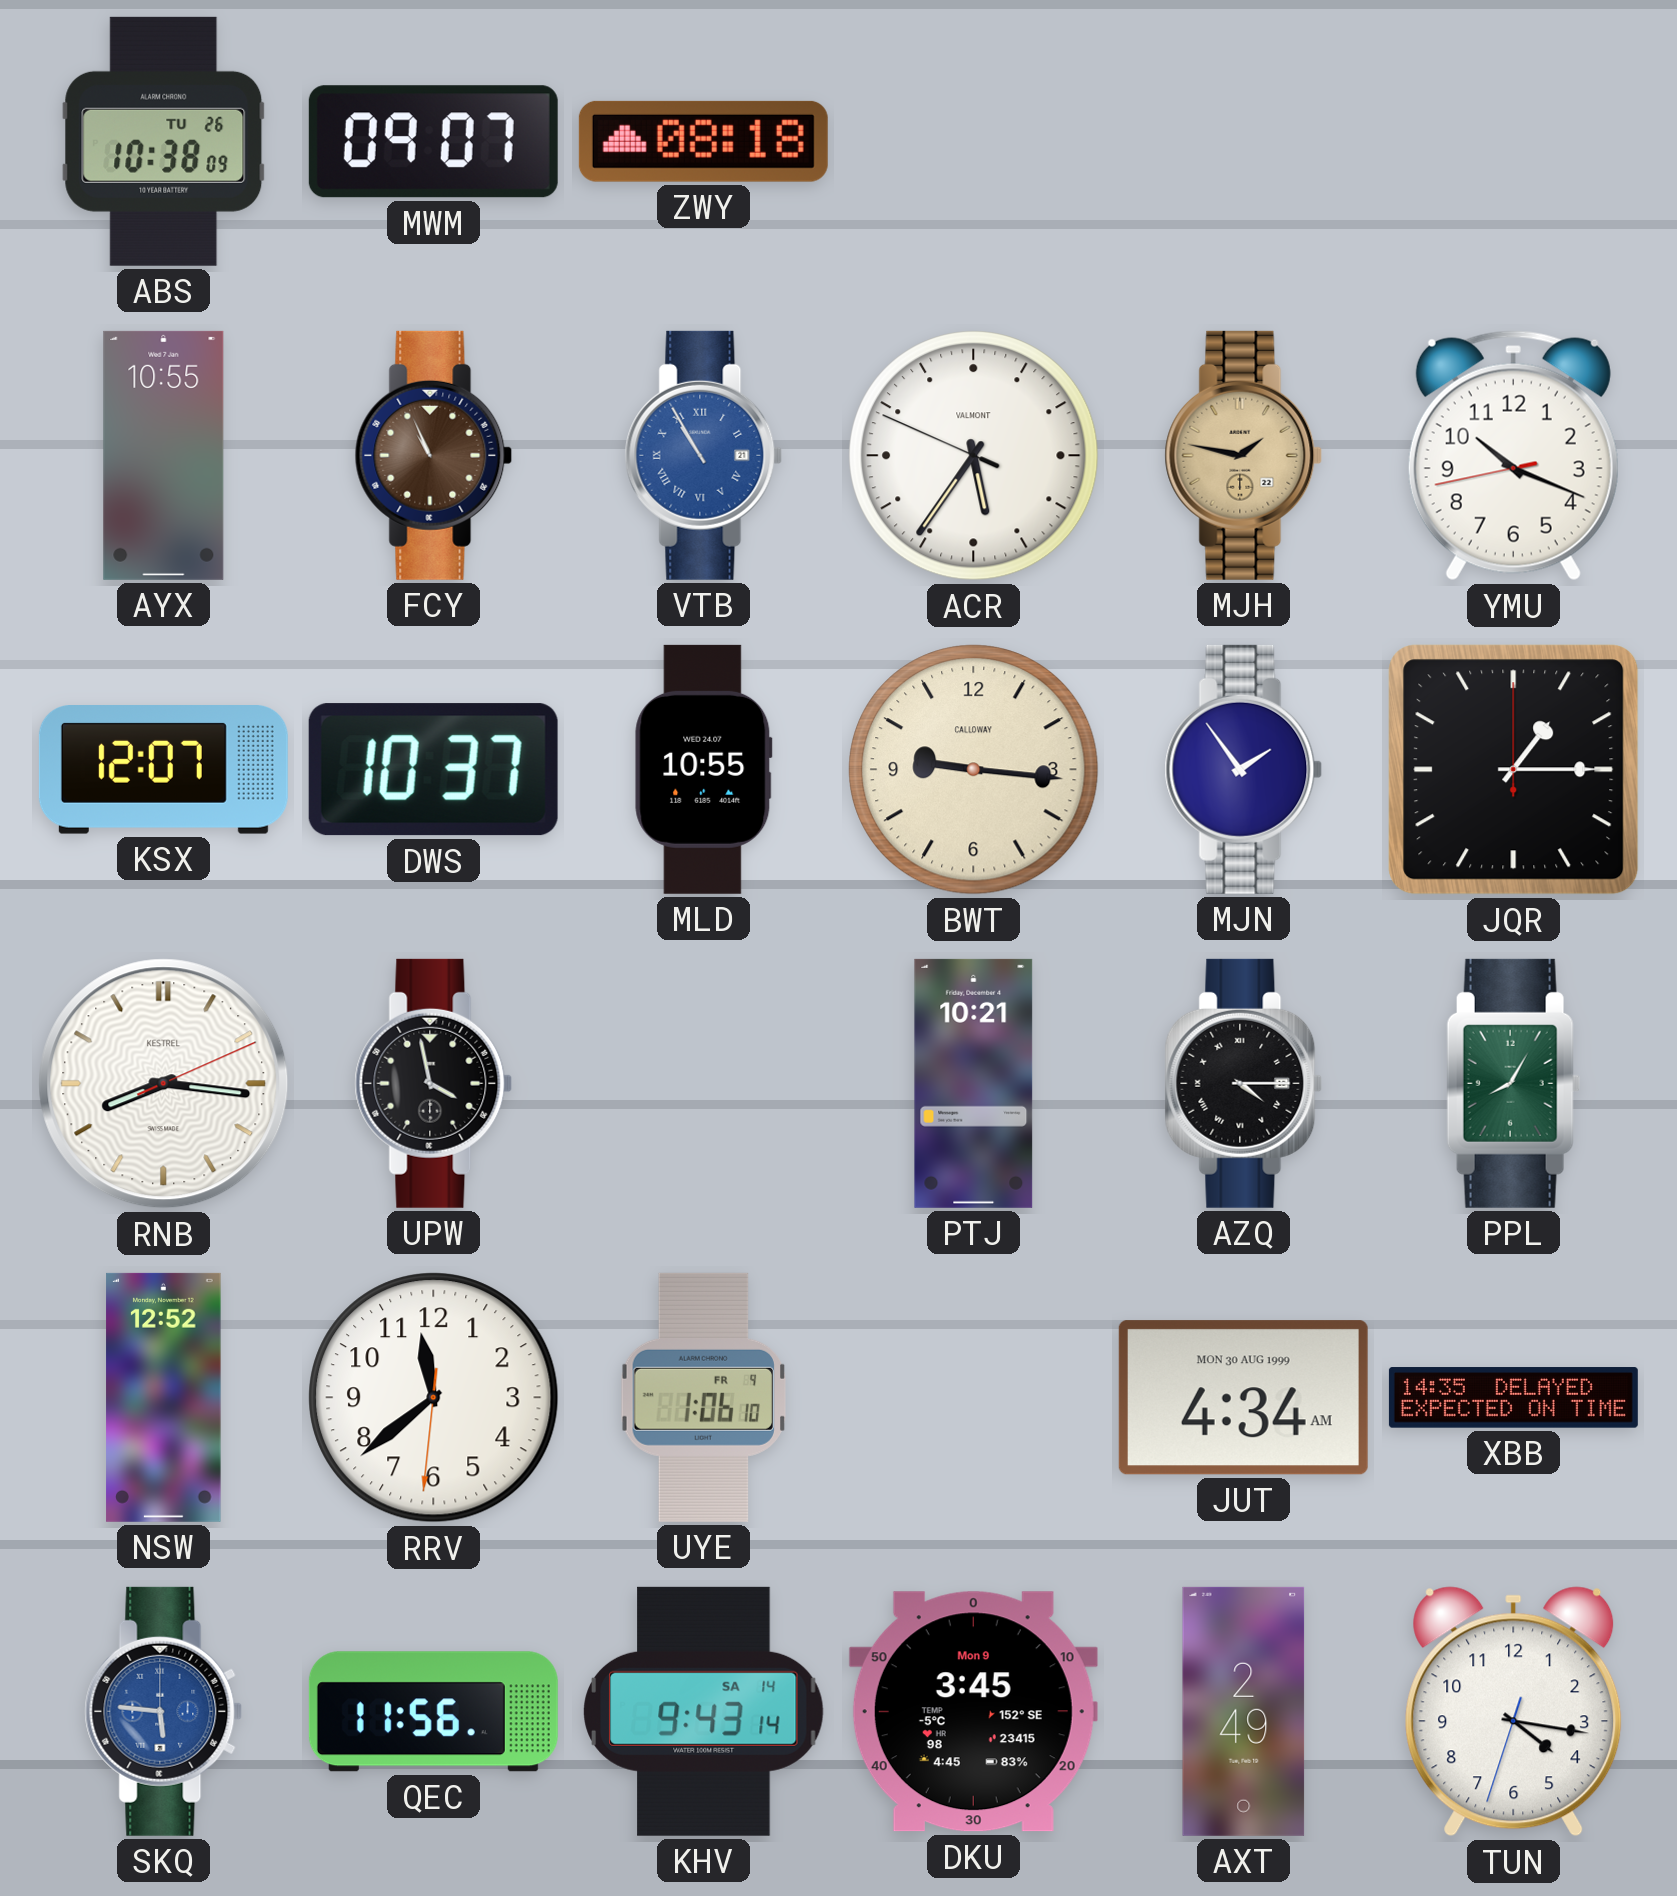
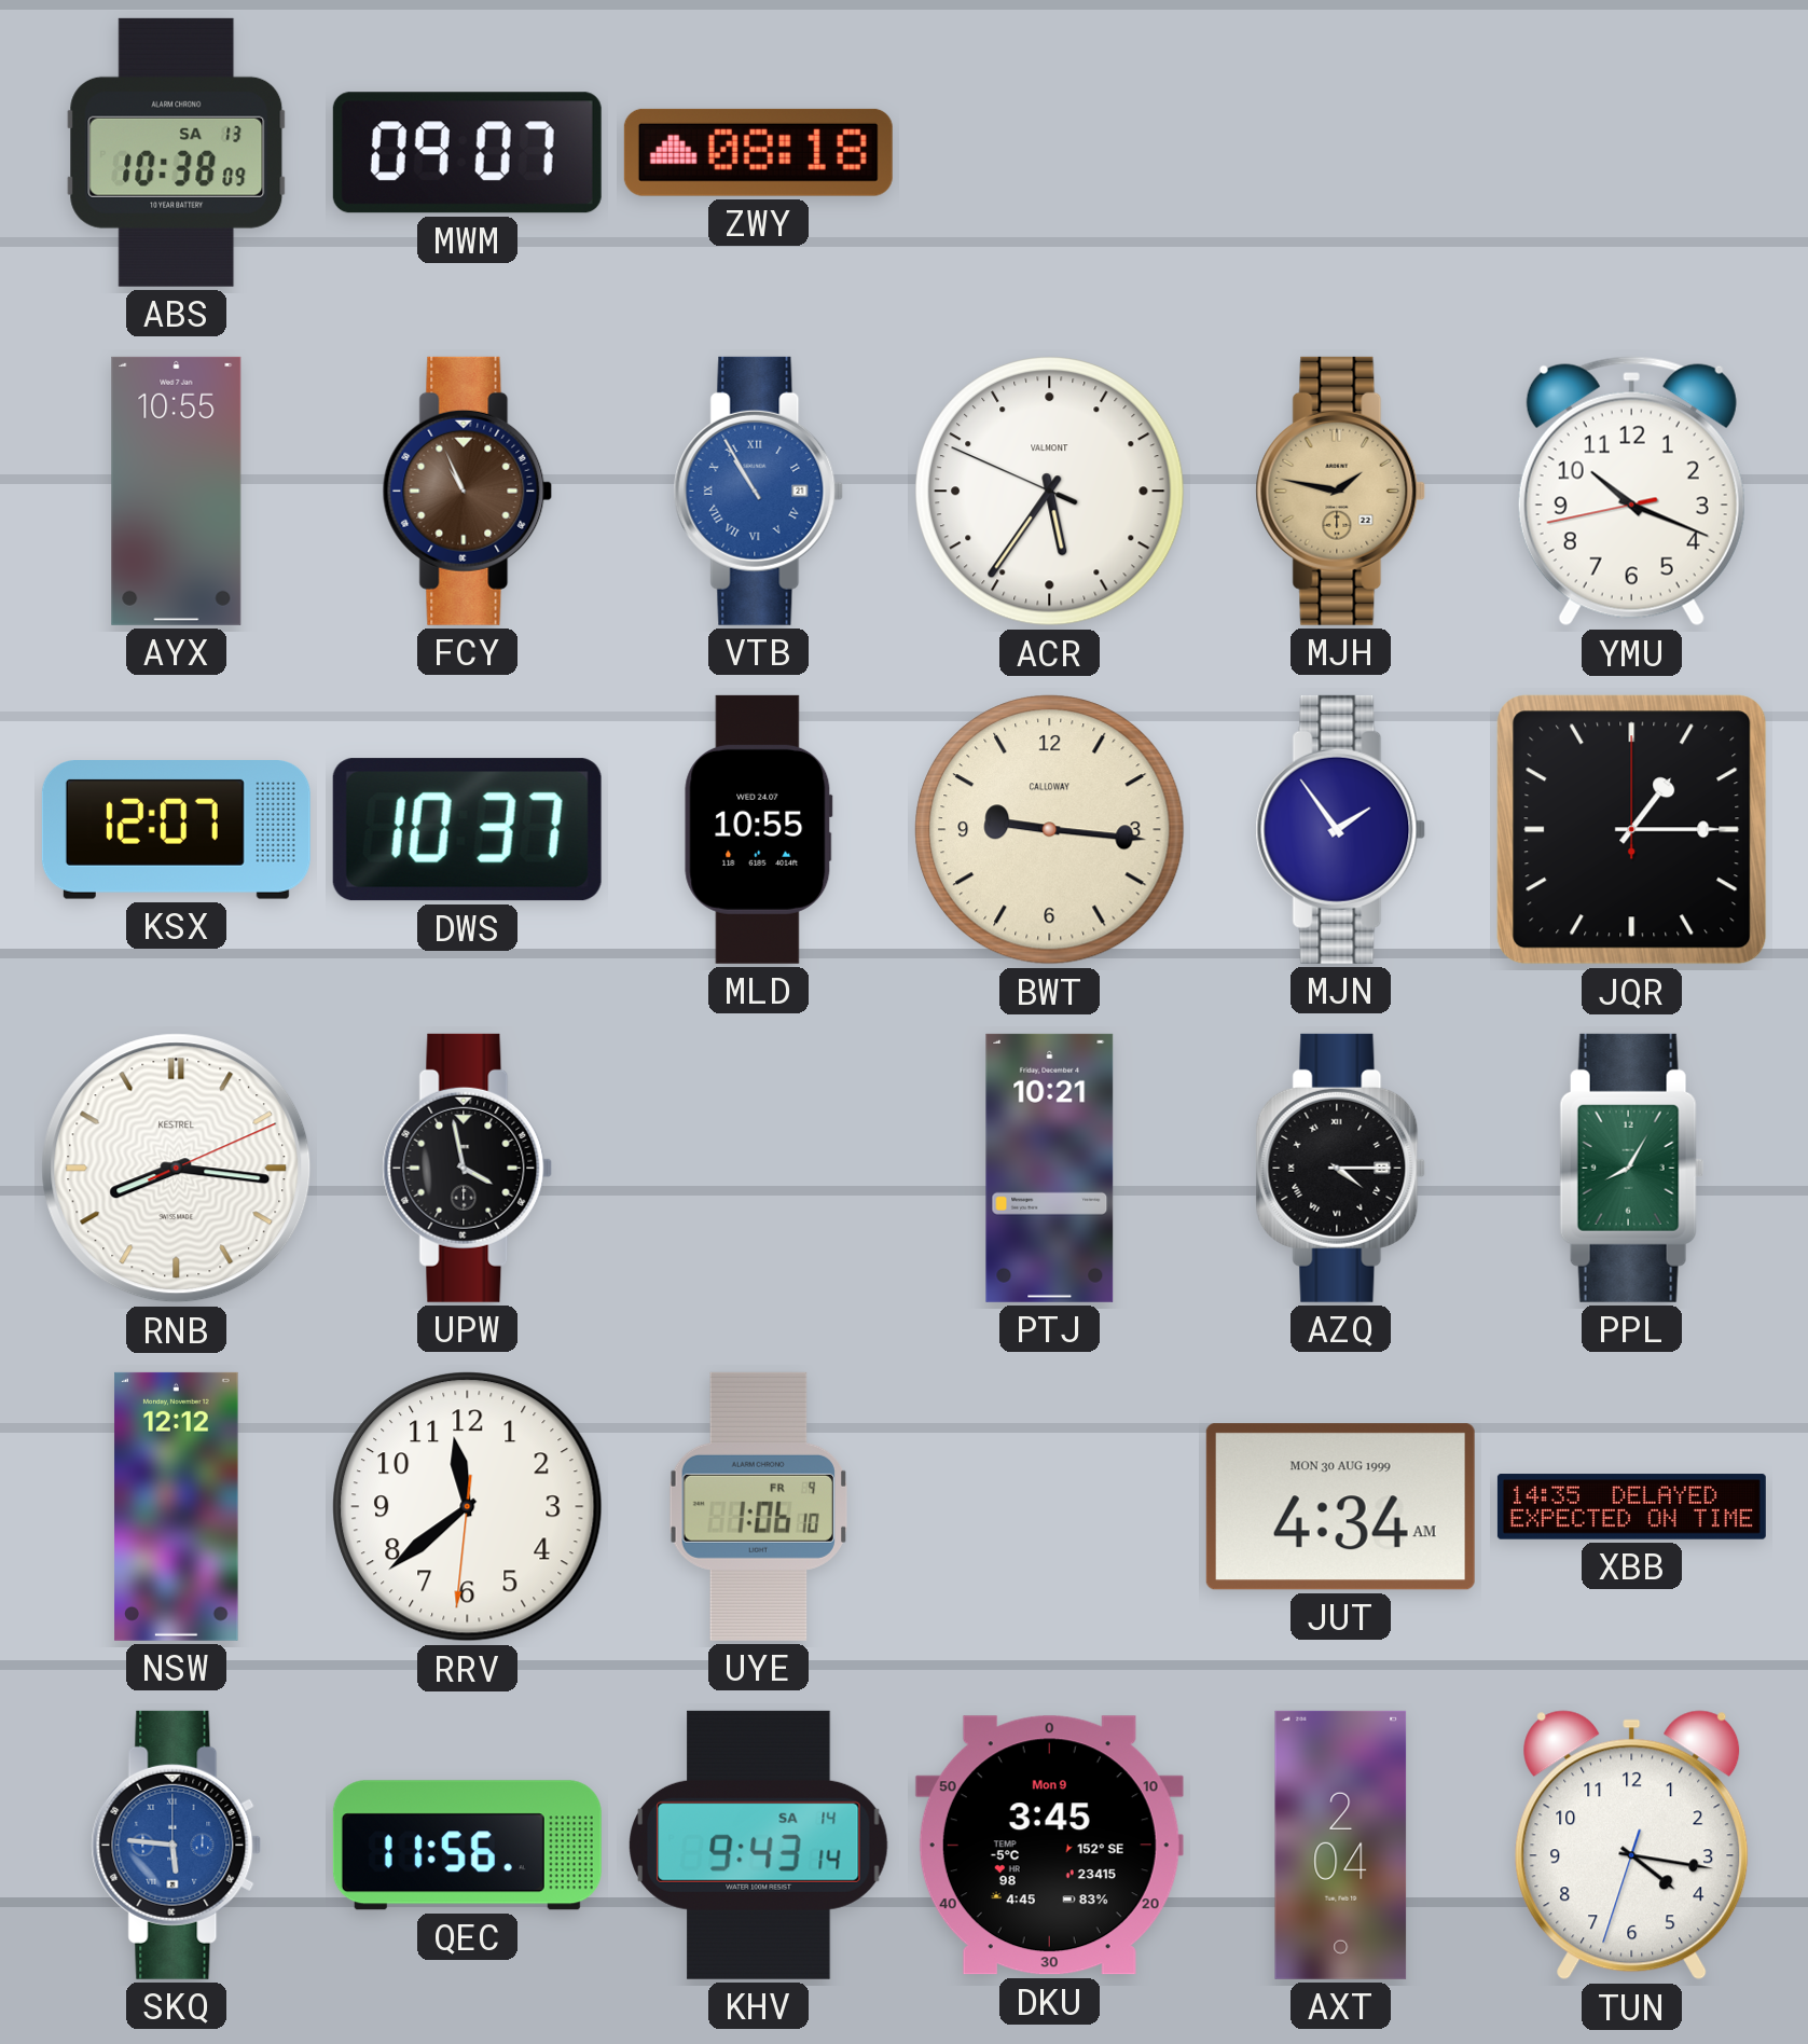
ABS date: TU 26 -> SA 13 (177, 152)
NSW: 12:52 -> 12:12 (177, 1506)
AXT: 2:49 -> 2:04 (1341, 1845)
